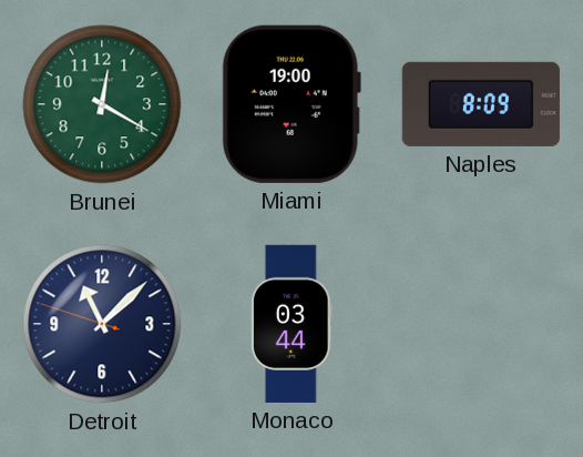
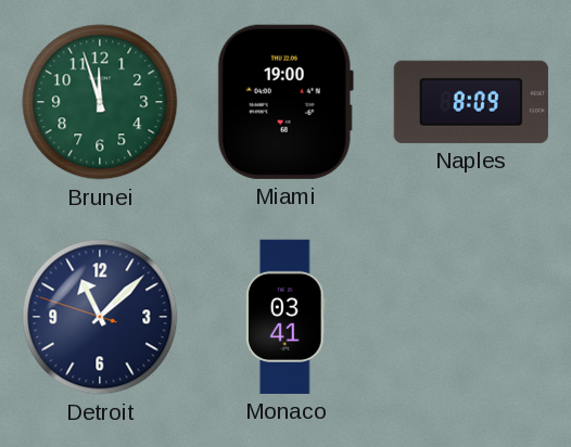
Brunei: 12:20 -> 11:57 (100, 102)
Monaco: 03:44 -> 03:41 (285, 317)
